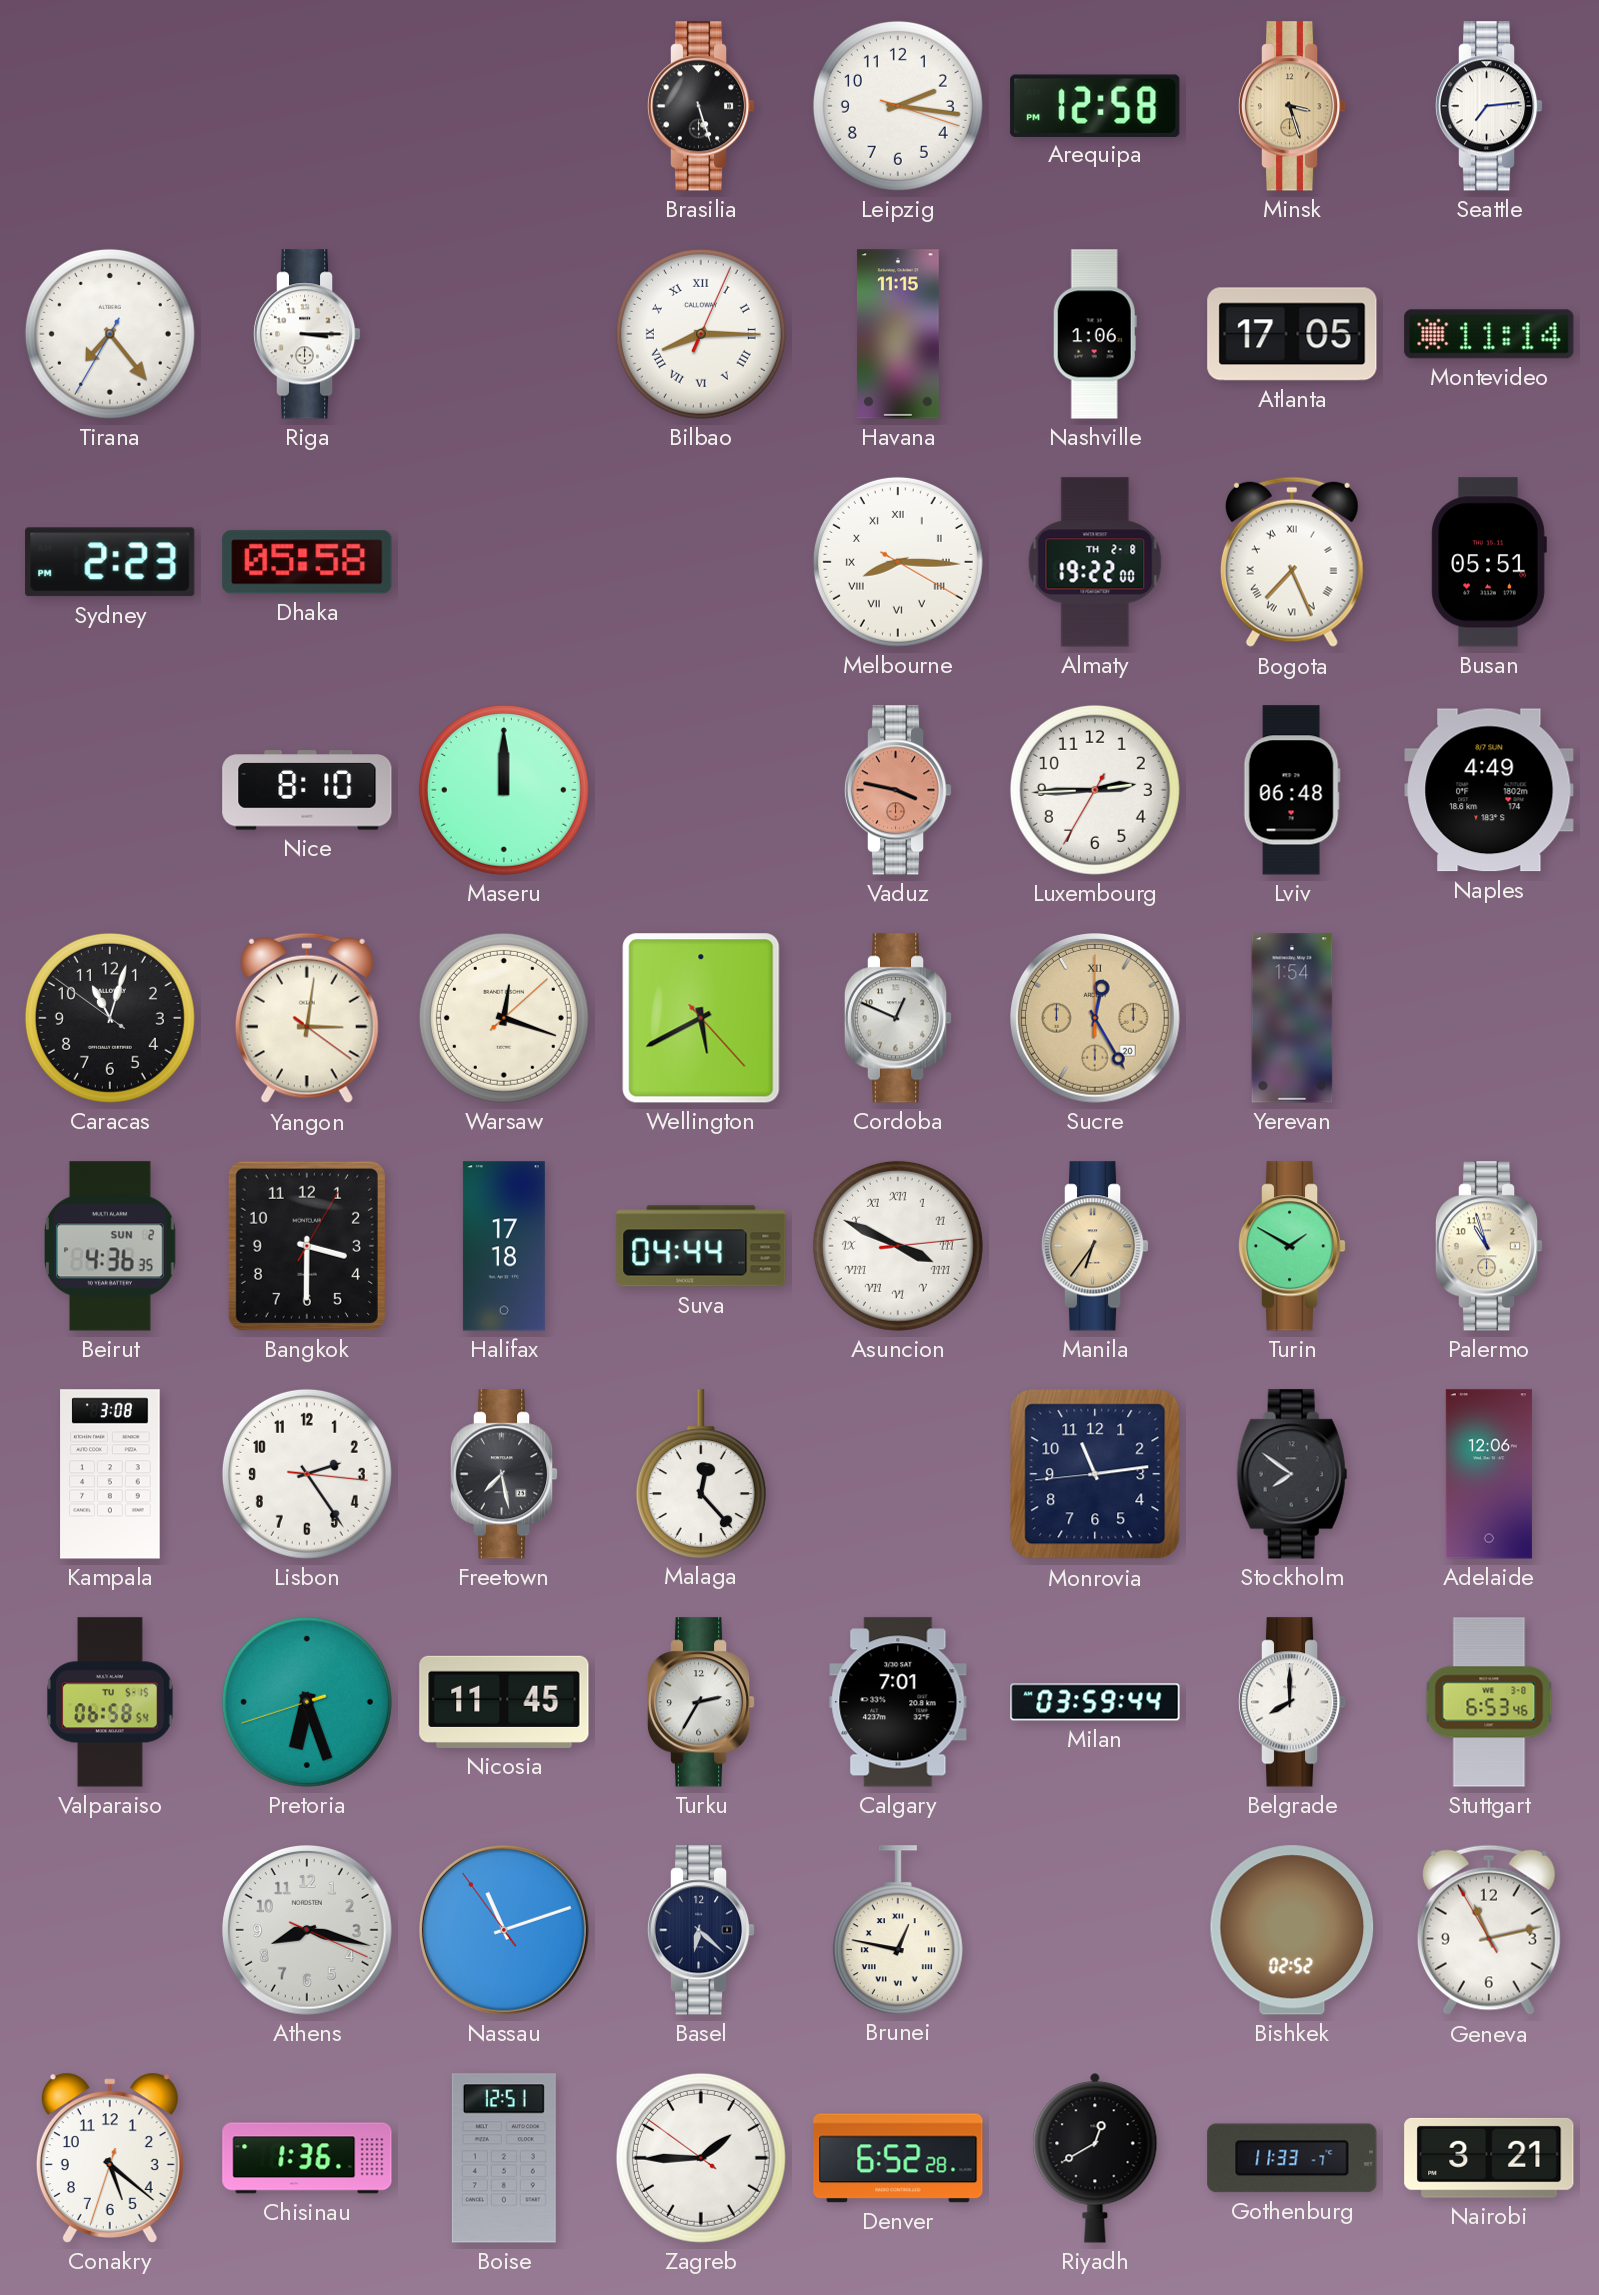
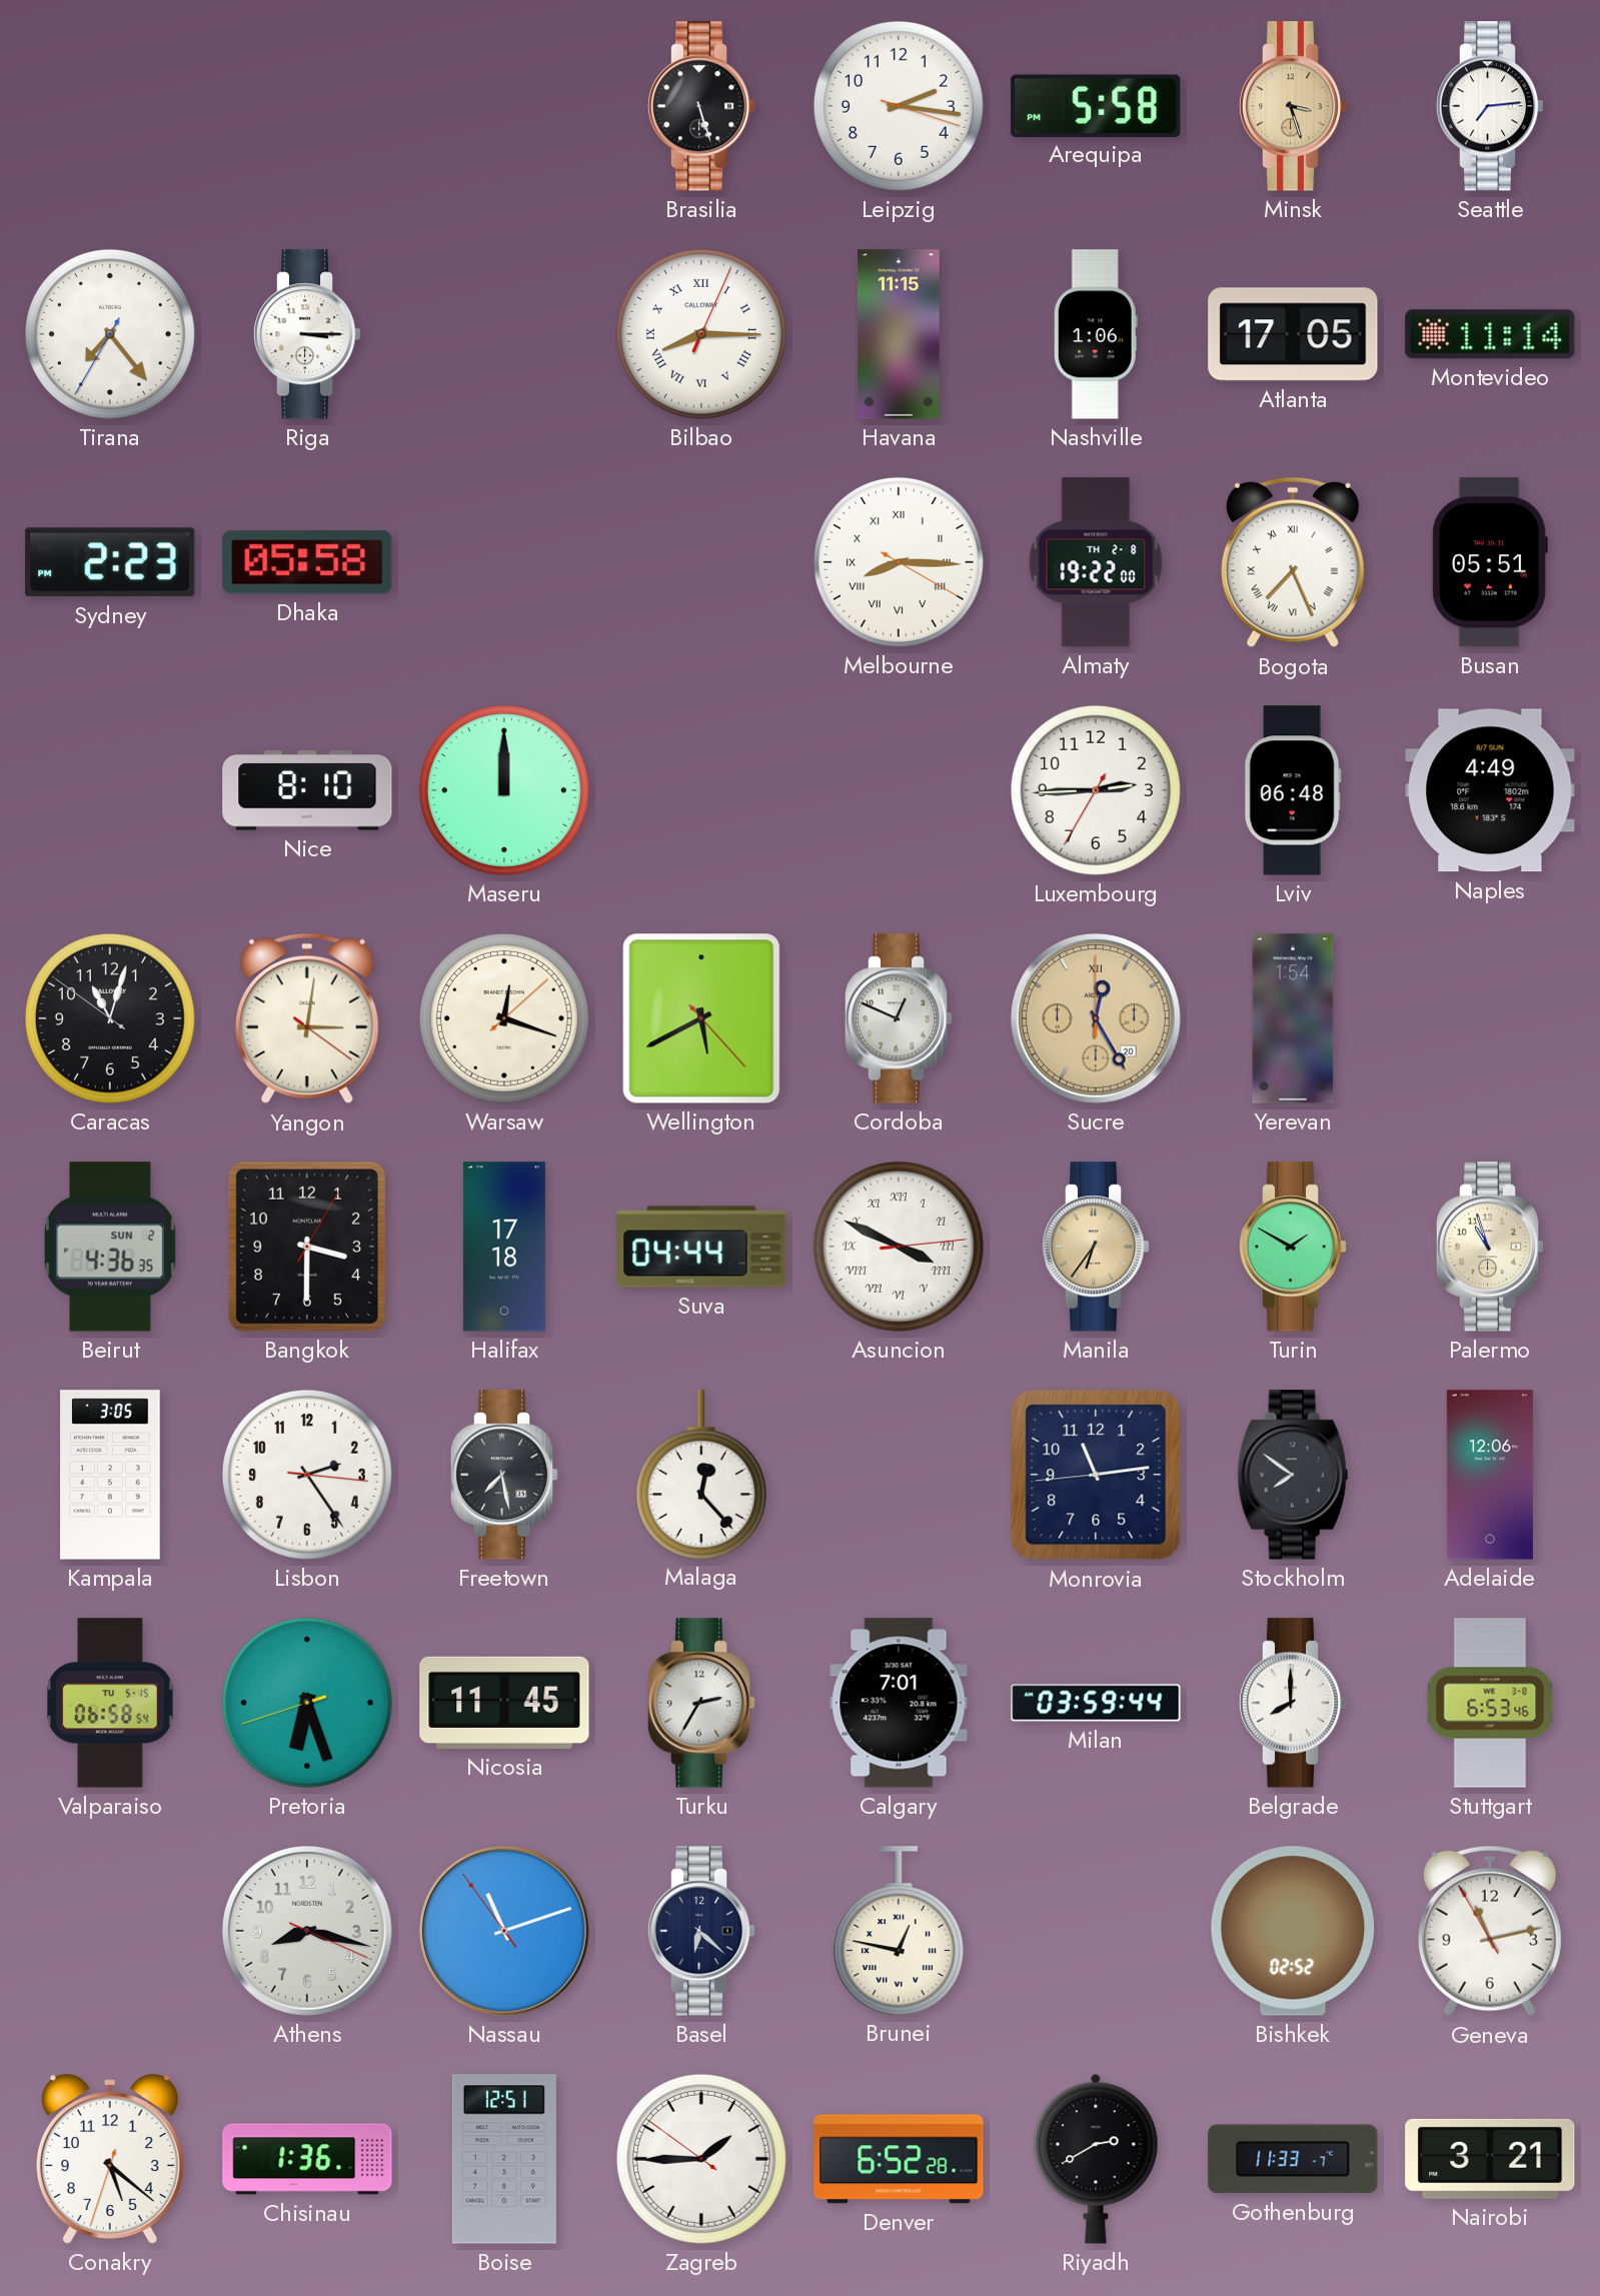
Arequipa: 12:58 -> 5:58 (1096, 105)
Vaduz: 3:47 -> none (898, 790)
Kampala: 3:08 -> 3:05 (110, 1475)
Riyadh: 12:40 -> 2:40 (1096, 2159)
